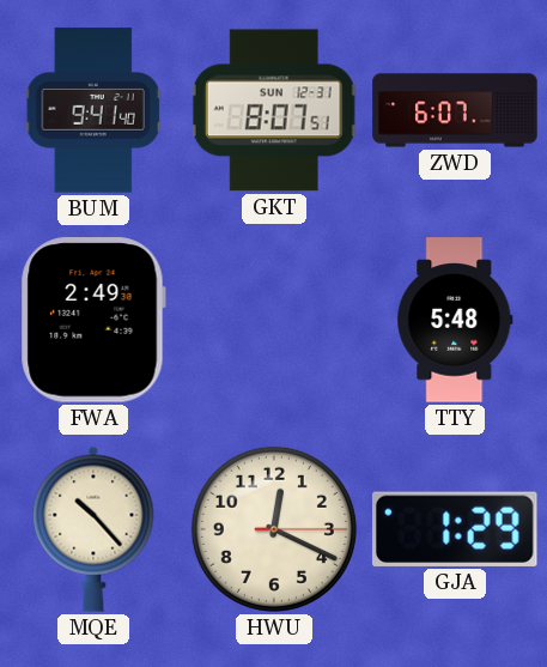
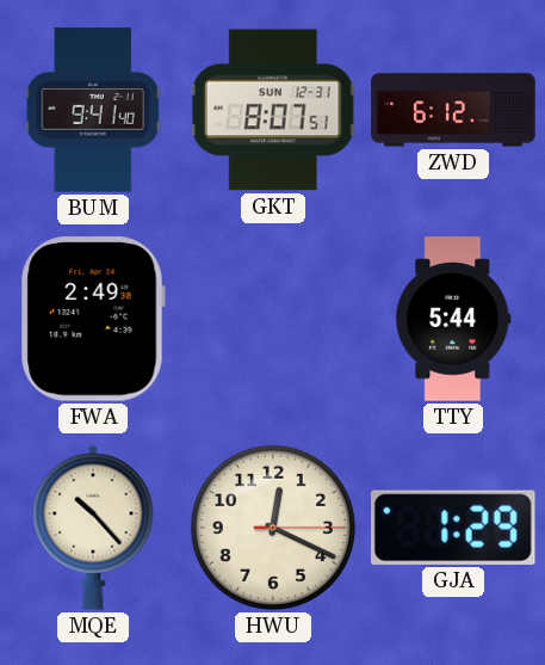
ZWD: 6:07 -> 6:12 (453, 110)
TTY: 5:48 -> 5:44 (453, 319)
